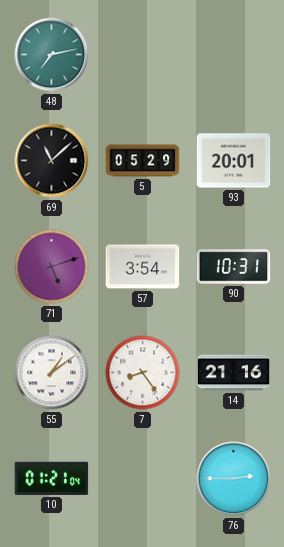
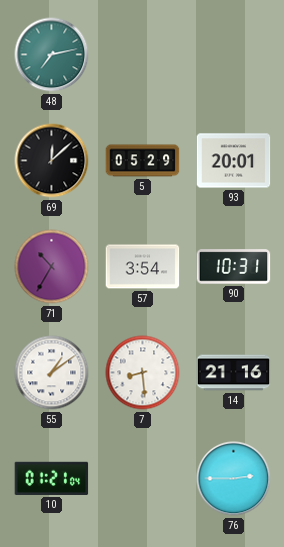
69: 11:08 -> 12:08 (52, 161)
71: 5:12 -> 10:35 (52, 267)
7: 8:24 -> 8:29 (143, 373)
